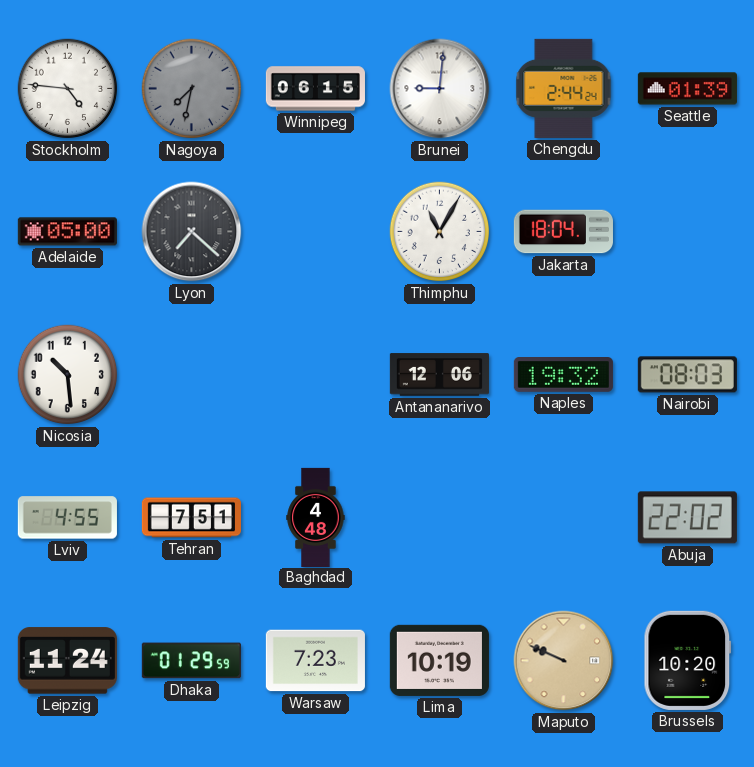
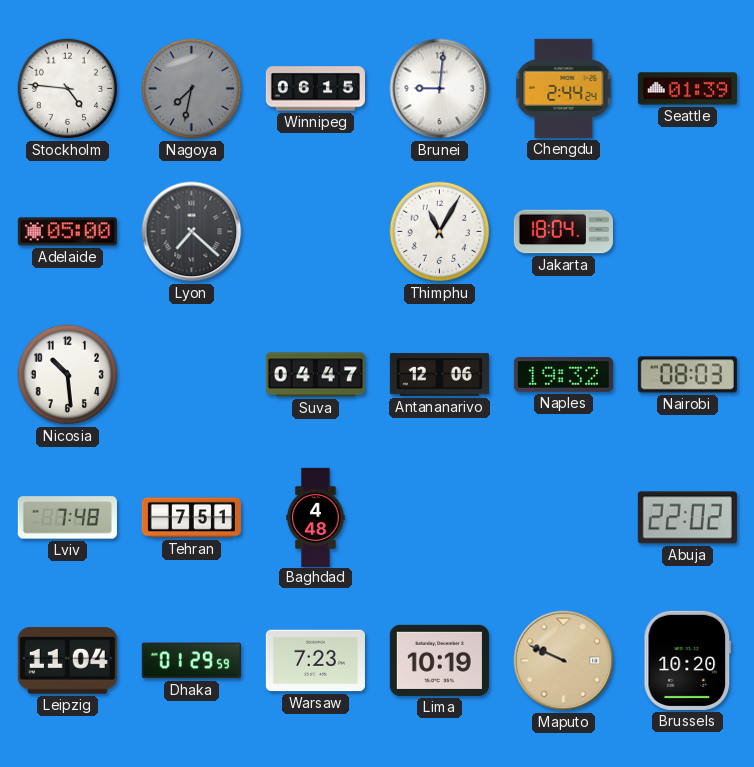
Suva: none -> 04:47 (315, 375)
Lviv: 4:55 -> 7:48 (67, 518)
Leipzig: 11:24 -> 11:04 (67, 661)
